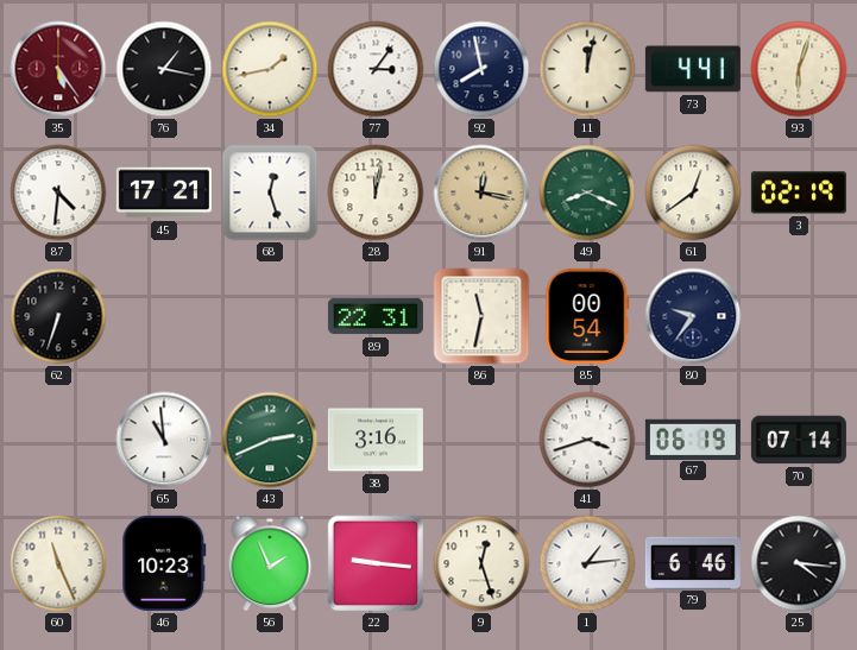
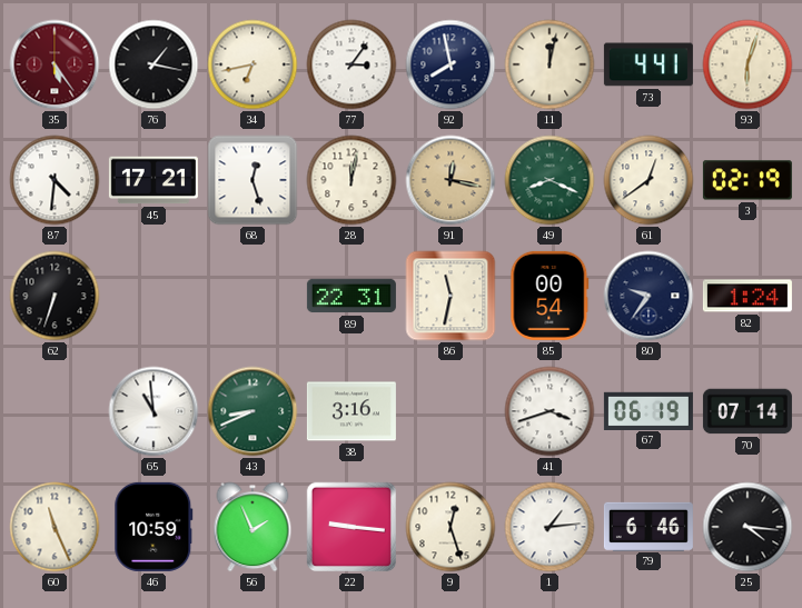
34: 1:43 -> 6:43 (253, 64)
82: none -> 1:24 (747, 296)
43: 2:41 -> 8:41 (253, 411)
46: 10:23 -> 10:59 (154, 527)
